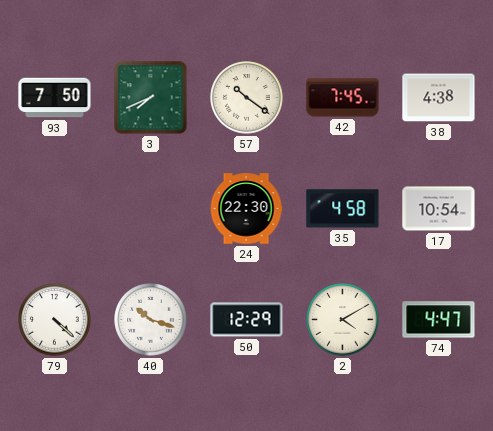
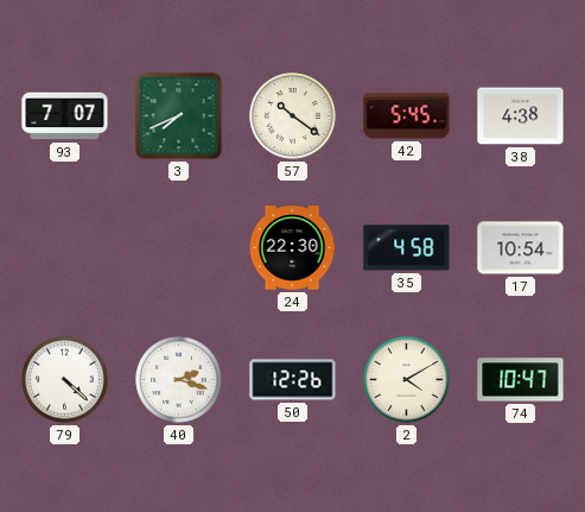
93: 7:50 -> 7:07 (65, 116)
42: 7:45 -> 5:45 (407, 116)
40: 10:18 -> 2:18 (179, 380)
50: 12:29 -> 12:26 (293, 380)
74: 4:47 -> 10:47 (521, 380)
